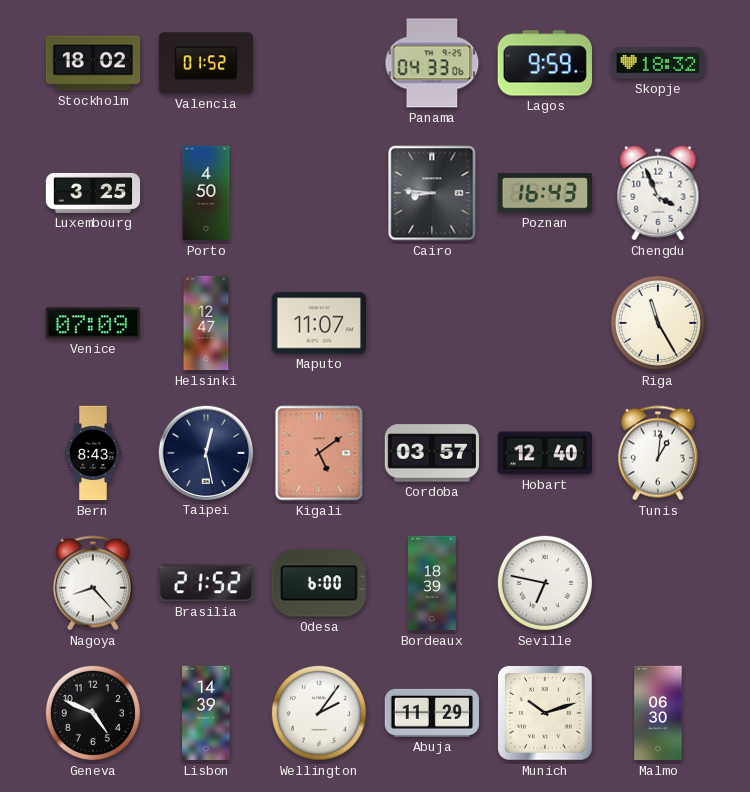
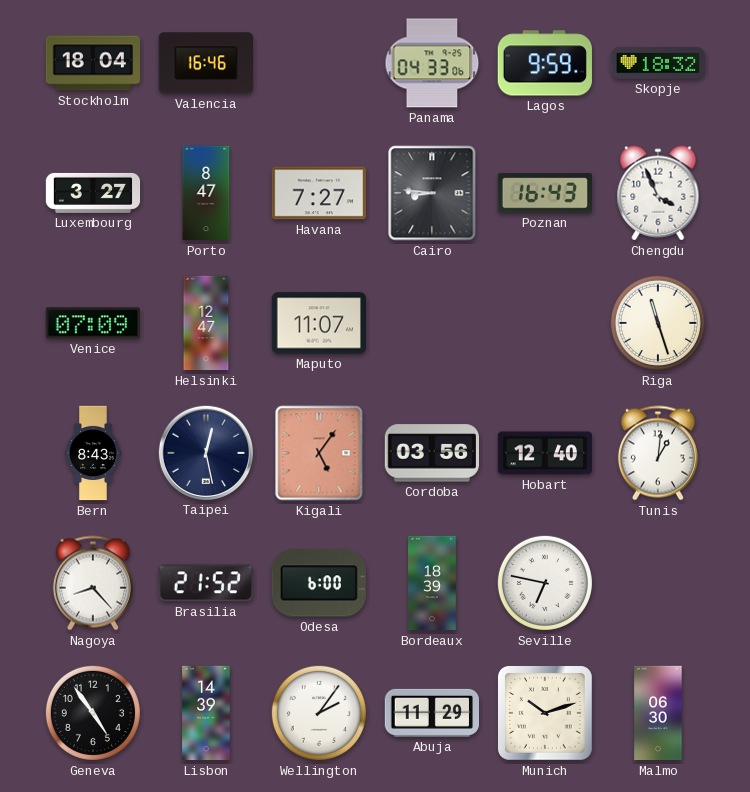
Stockholm: 18:02 -> 18:04 (92, 63)
Valencia: 01:52 -> 16:46 (205, 63)
Luxembourg: 3:25 -> 3:27 (93, 193)
Porto: 4:50 -> 8:47 (206, 193)
Havana: none -> 7:27 (318, 193)
Riga: 11:25 -> 11:27 (658, 323)
Kigali: 5:09 -> 5:06 (319, 453)
Cordoba: 03:57 -> 03:56 (431, 453)
Geneva: 4:49 -> 4:54 (93, 713)
